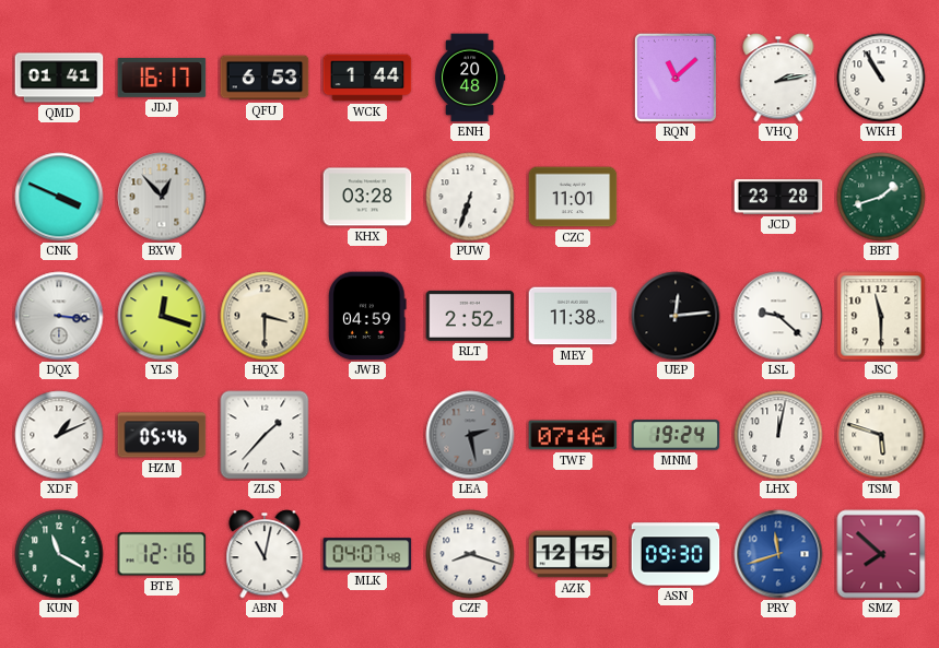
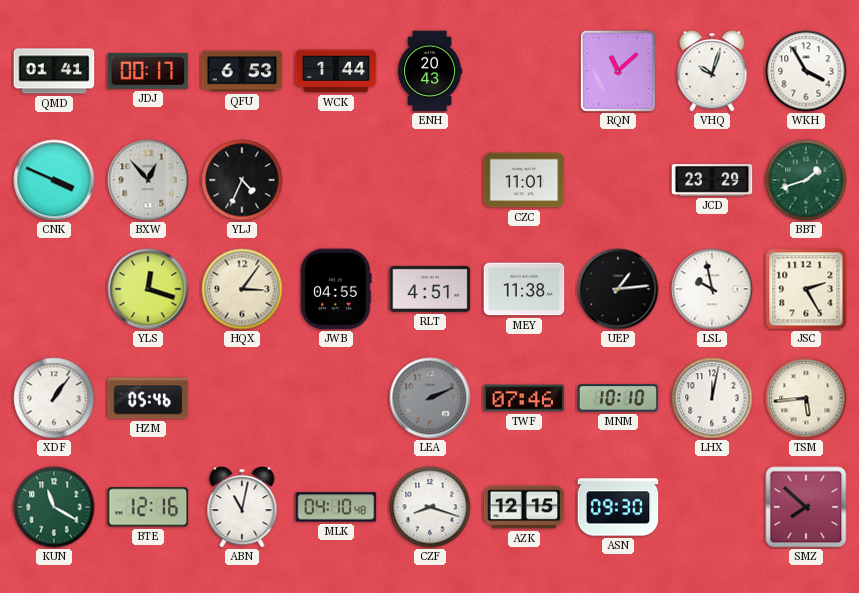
JDJ: 16:17 -> 00:17 (148, 71)
ENH: 20:48 -> 20:43 (430, 71)
VHQ: 2:13 -> 10:03 (712, 71)
WKH: 10:55 -> 3:55 (806, 71)
YLJ: none -> 4:34 (242, 180)
KHX: 03:28 -> none (367, 197)
PUW: 6:33 -> none (470, 197)
JCD: 23:28 -> 23:29 (712, 181)
DQX: 3:16 -> none (59, 316)
HQX: 3:30 -> 3:06 (242, 289)
JWB: 04:59 -> 04:55 (336, 289)
RLT: 2:52 -> 4:51 (430, 289)
UEP: 12:14 -> 1:14 (618, 289)
LSL: 9:22 -> 9:58 (712, 289)
JSC: 11:30 -> 2:25 (806, 289)
XDF: 1:11 -> 1:06 (54, 398)
ZLS: 1:37 -> none (265, 435)
LEA: 2:28 -> 2:11 (430, 398)
MNM: 19:24 -> 10:10 (618, 398)
TSM: 5:48 -> 5:44 (806, 398)
MLK: 04:07 -> 04:10 (336, 507)
PRY: 11:42 -> none (778, 554)
